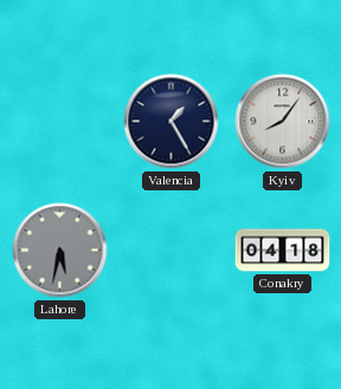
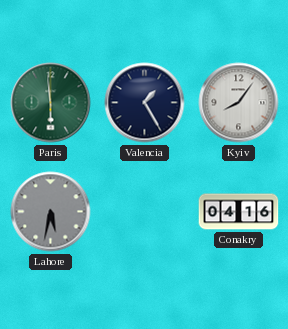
Paris: none -> 5:59 (51, 103)
Conakry: 04:18 -> 04:16 (239, 212)
